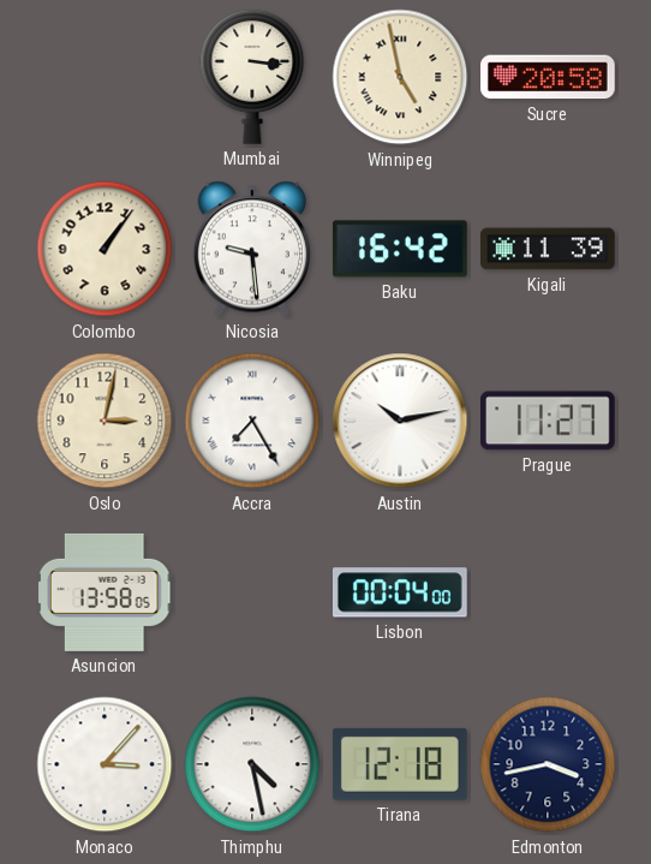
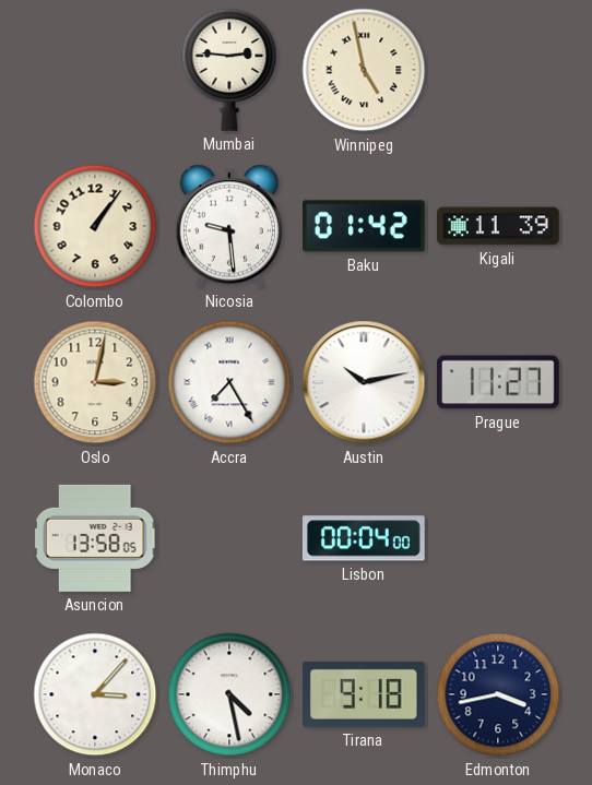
Mumbai: 3:16 -> 2:46 (229, 70)
Sucre: 20:58 -> none (549, 77)
Baku: 16:42 -> 01:42 (365, 226)
Tirana: 12:18 -> 9:18 (364, 694)
